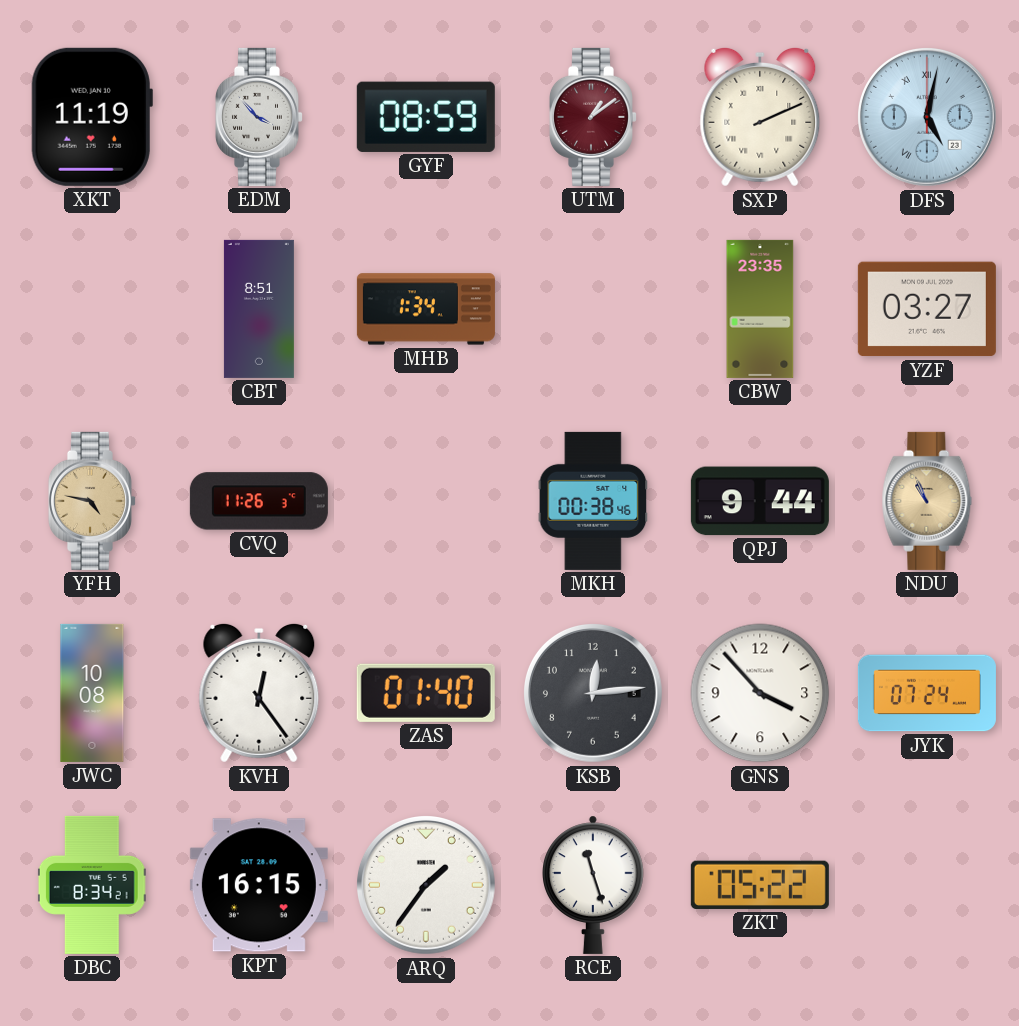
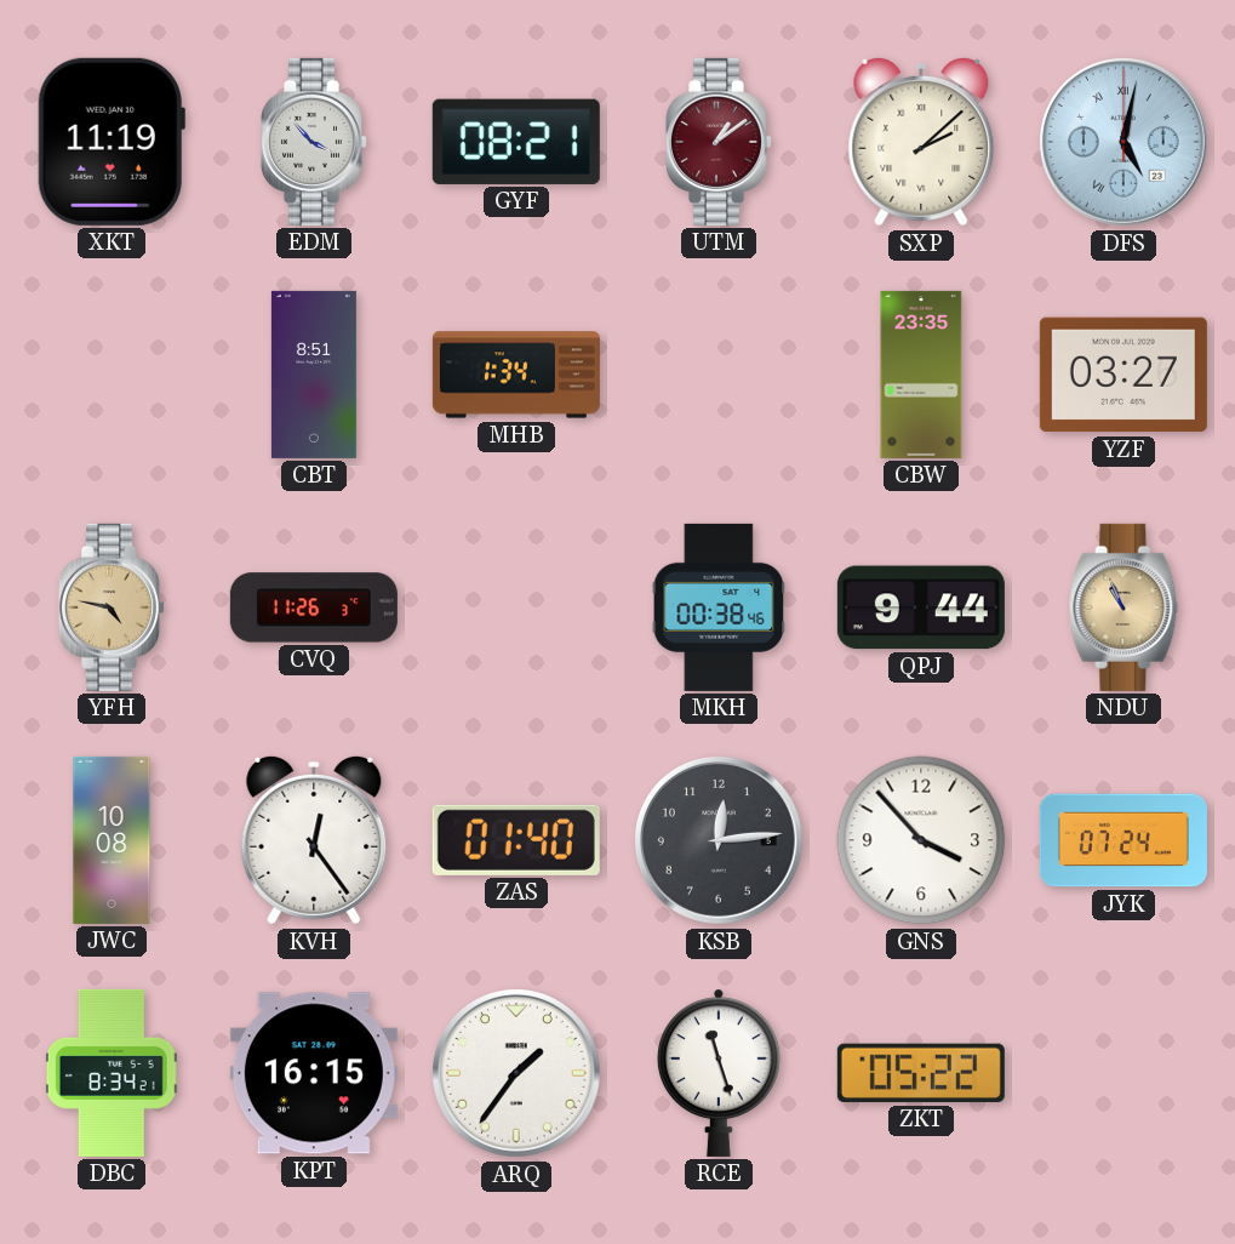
GYF: 08:59 -> 08:21 (516, 142)
SXP: 2:11 -> 2:08 (921, 142)
